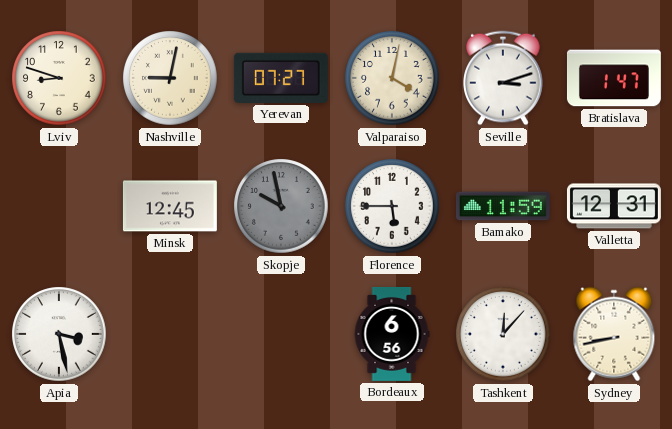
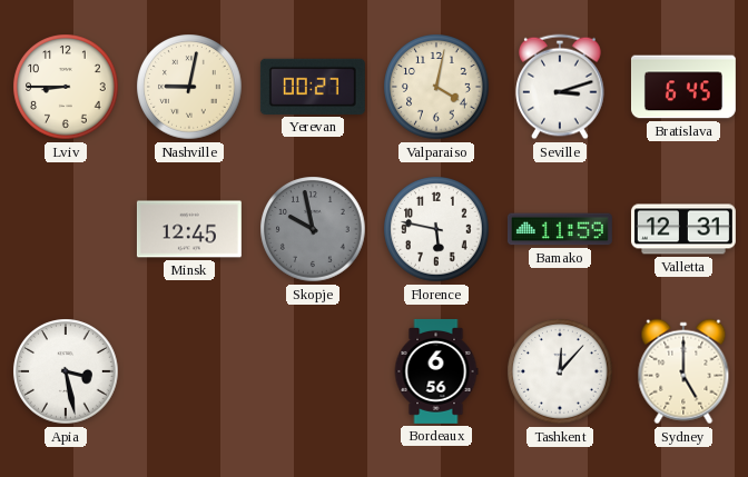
Lviv: 8:48 -> 8:45 (66, 87)
Yerevan: 07:27 -> 00:27 (313, 87)
Bratislava: 1:47 -> 6:45 (683, 87)
Florence: 5:45 -> 5:47 (436, 229)
Sydney: 8:43 -> 5:00 (683, 371)
